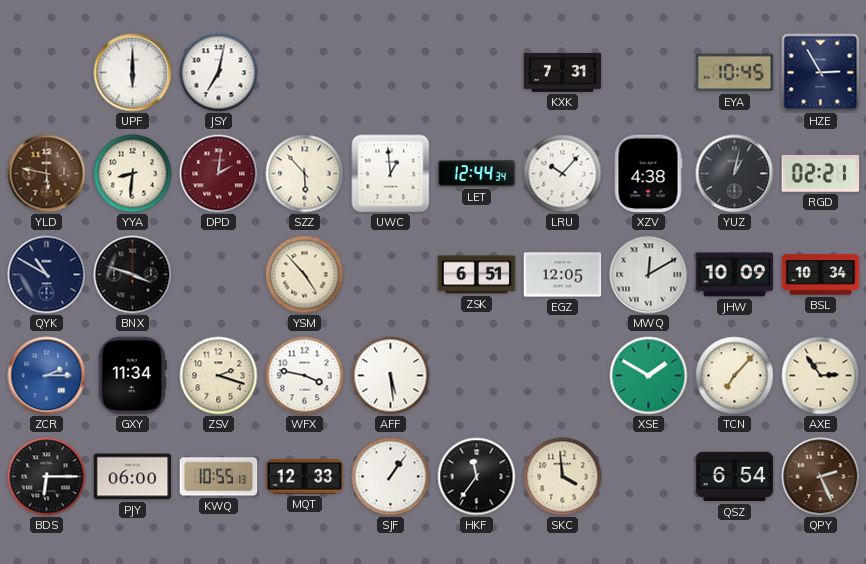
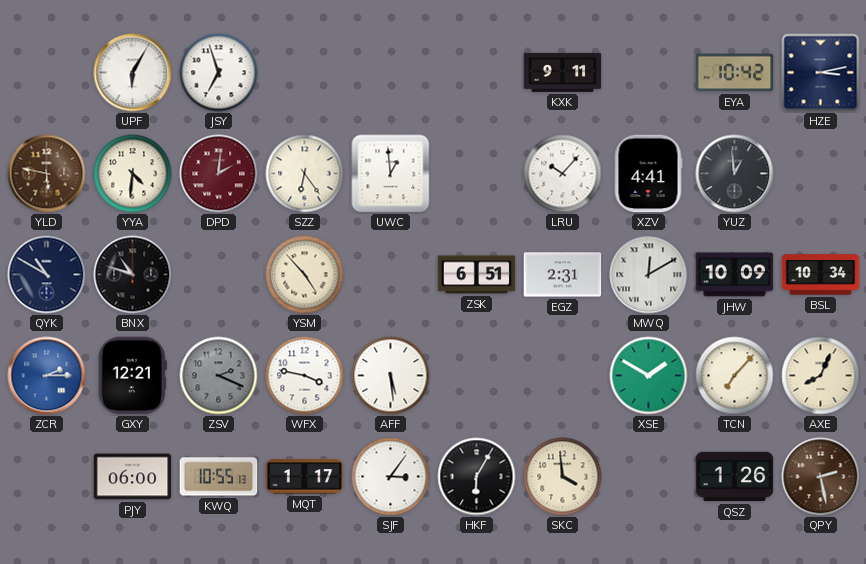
UPF: 6:00 -> 6:05 (133, 73)
JSY: 7:02 -> 6:57 (219, 73)
KXK: 7:31 -> 9:11 (563, 72)
EYA: 10:45 -> 10:42 (735, 73)
HZE: 2:55 -> 3:13 (821, 73)
YYA: 8:31 -> 4:31 (133, 174)
SZZ: 5:53 -> 6:24 (305, 174)
LET: 12:44 -> none (477, 174)
XZV: 4:38 -> 4:41 (648, 174)
YUZ: 1:02 -> 12:59 (735, 174)
RGD: 02:21 -> none (821, 174)
BNX: 3:48 -> 10:48 (133, 275)
EGZ: 12:05 -> 2:31 (563, 275)
GXY: 11:34 -> 12:21 (132, 376)
ZSV: 2:18 -> 2:19 (219, 376)
ZSV dial: cream -> grey (219, 376)
AXE: 2:54 -> 8:04 (821, 376)
BDS: 6:15 -> none (47, 477)
MQT: 12:33 -> 1:17 (305, 477)
SJF: 1:06 -> 3:06 (391, 477)
HKF: 11:36 -> 6:05 (477, 477)
QSZ: 6:54 -> 1:26 (735, 477)
QPY: 2:26 -> 2:28 (821, 477)
